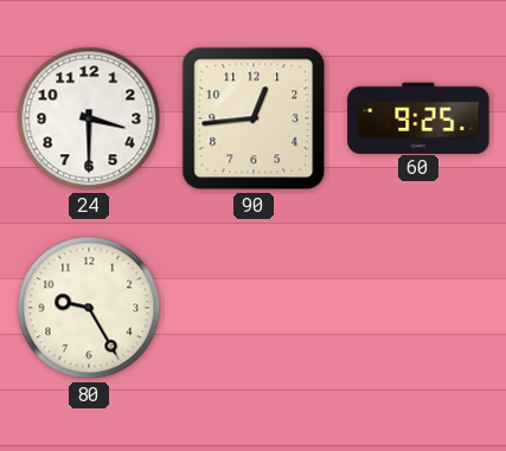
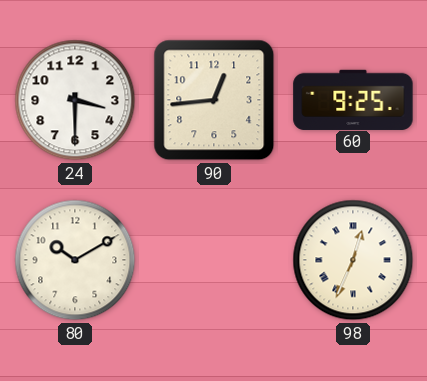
80: 9:25 -> 10:10 (75, 260)
98: none -> 12:34 (353, 260)
